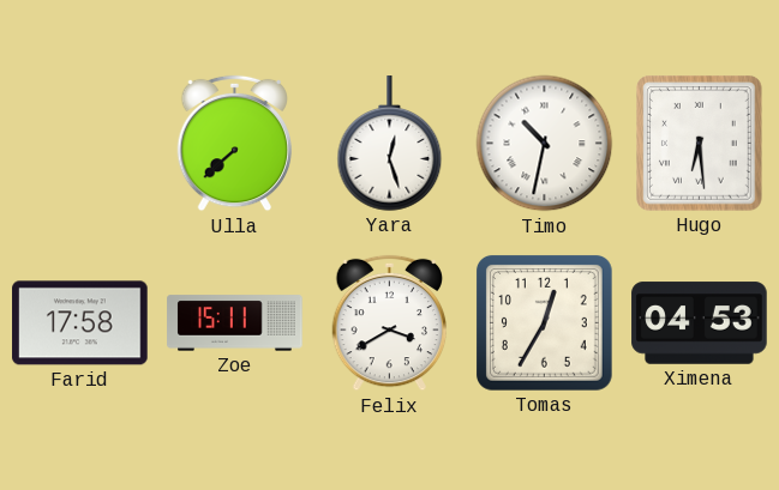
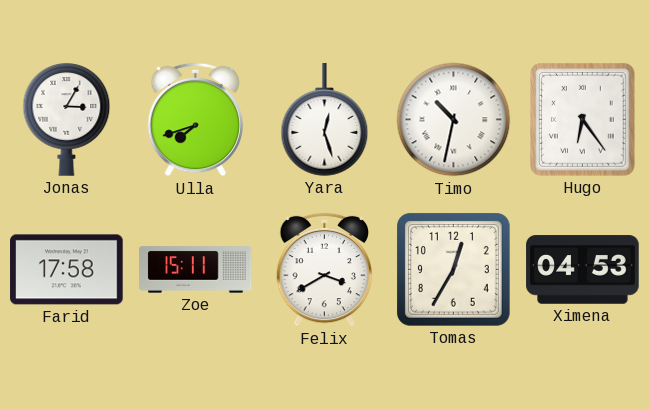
Jonas: none -> 3:05 (67, 120)
Ulla: 7:38 -> 7:42 (196, 120)
Hugo: 6:29 -> 6:24 (583, 120)
